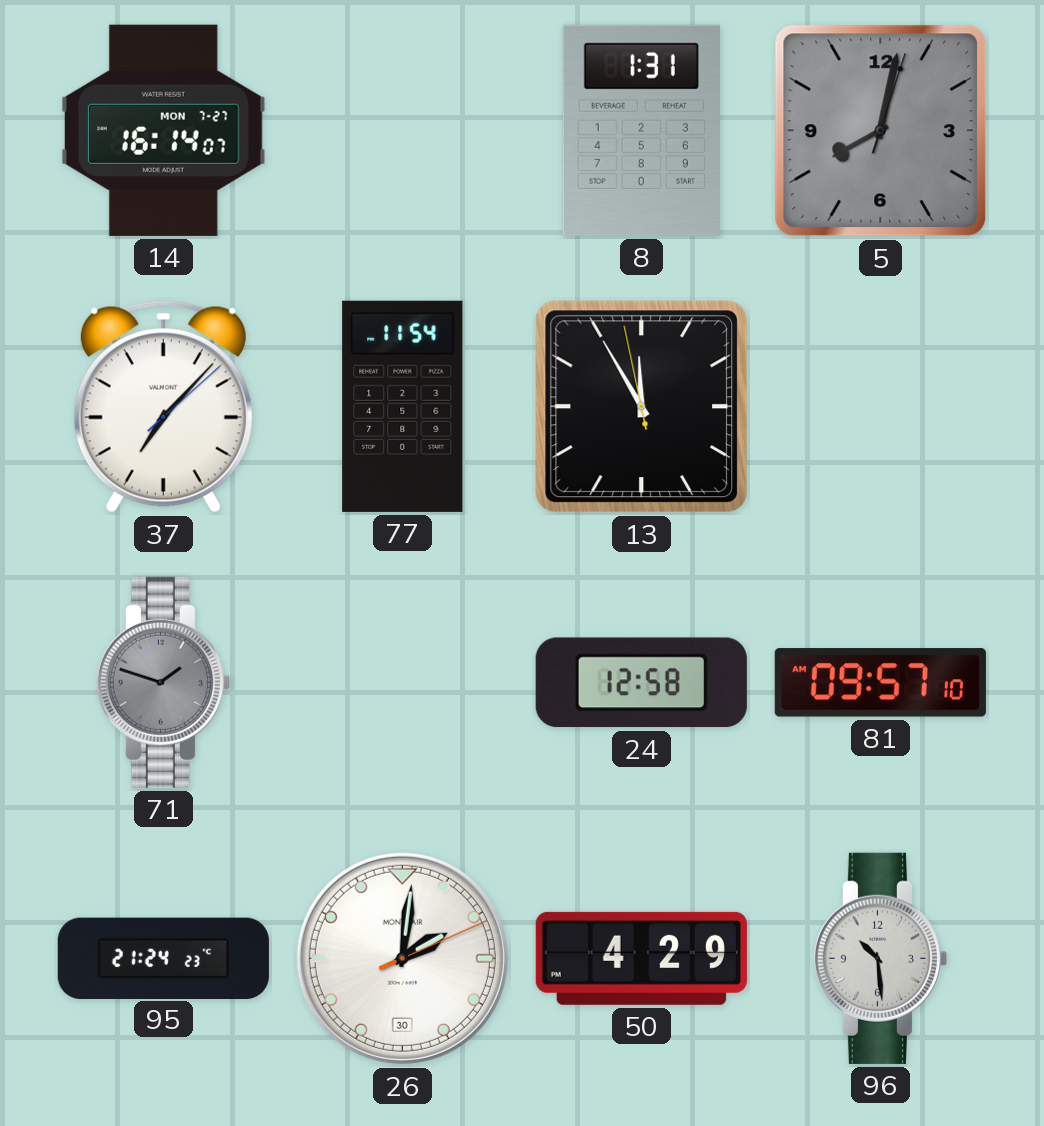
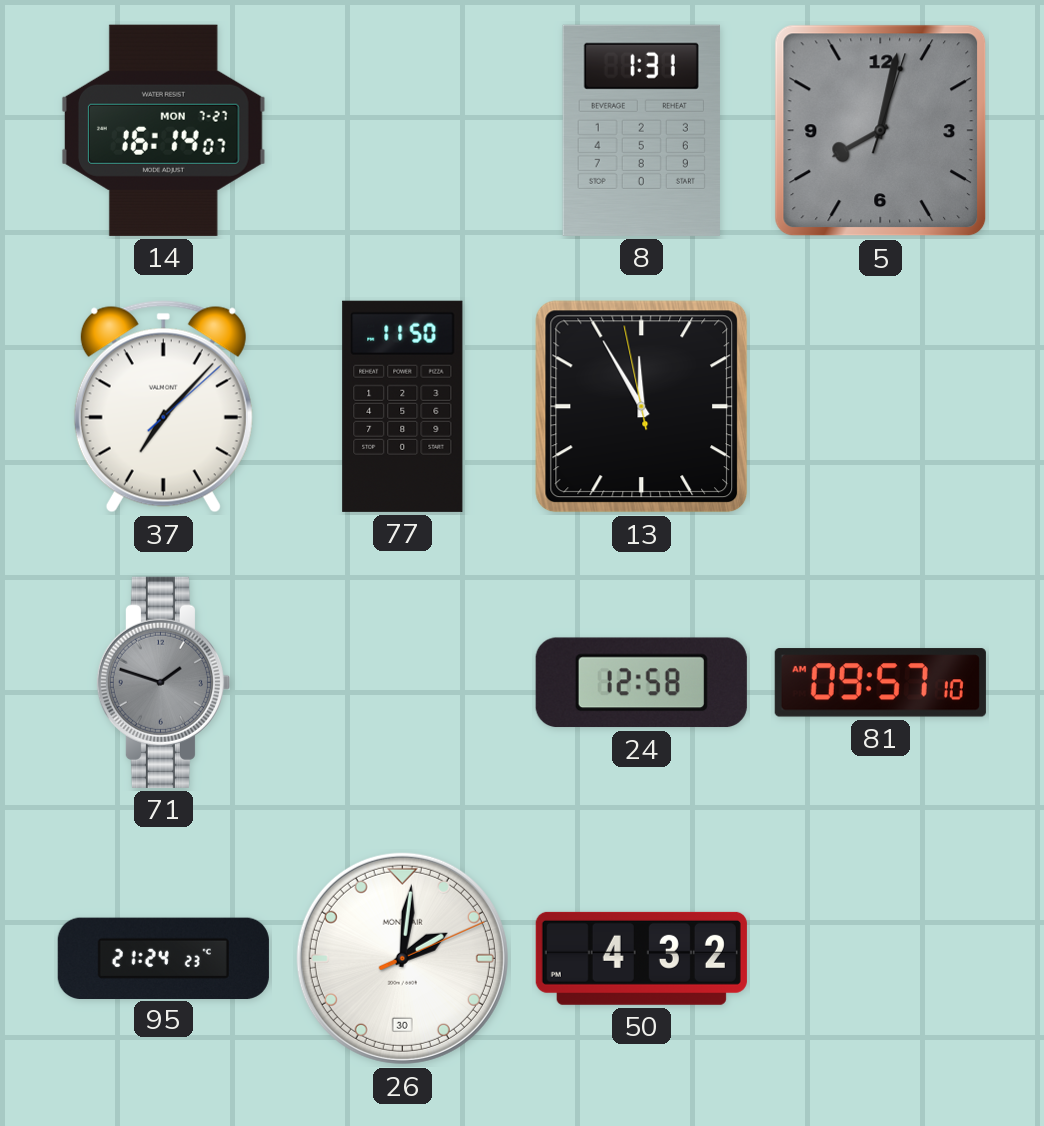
77: 11:54 -> 11:50 (403, 406)
50: 4:29 -> 4:32 (641, 958)
96: 10:29 -> none (880, 958)
